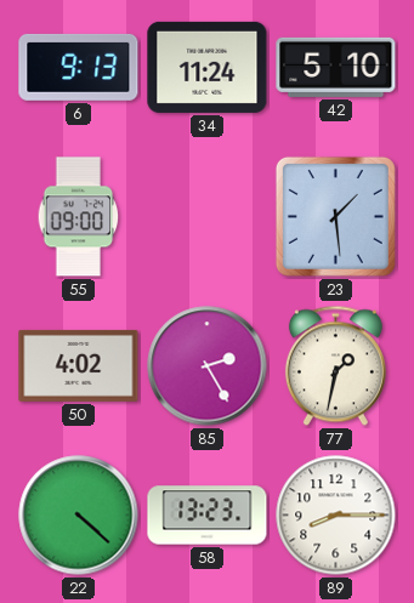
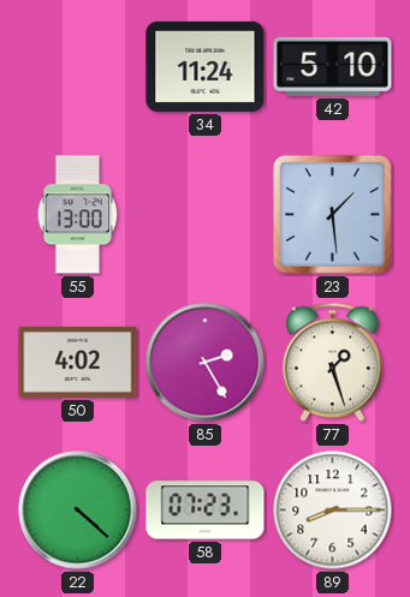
6: 9:13 -> none (79, 67)
55: 09:00 -> 13:00 (78, 215)
77: 1:32 -> 1:27 (332, 363)
58: 13:23 -> 07:23 (206, 511)
